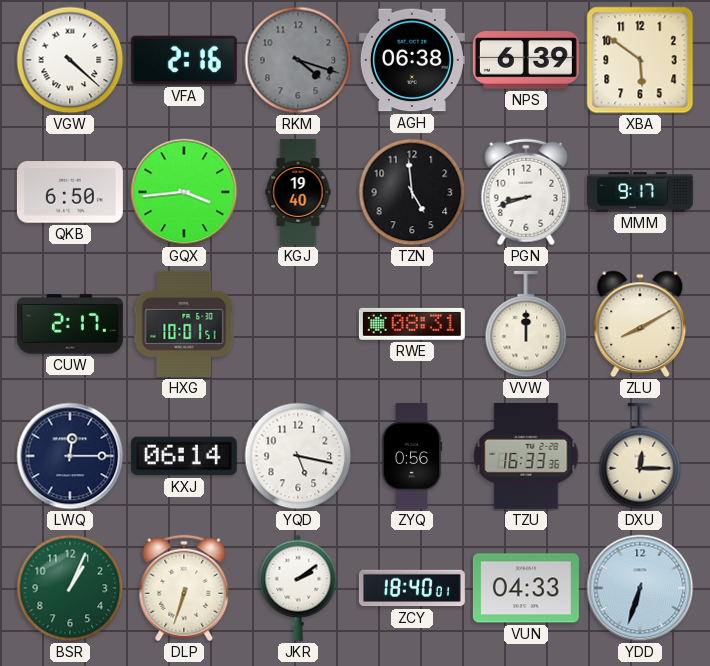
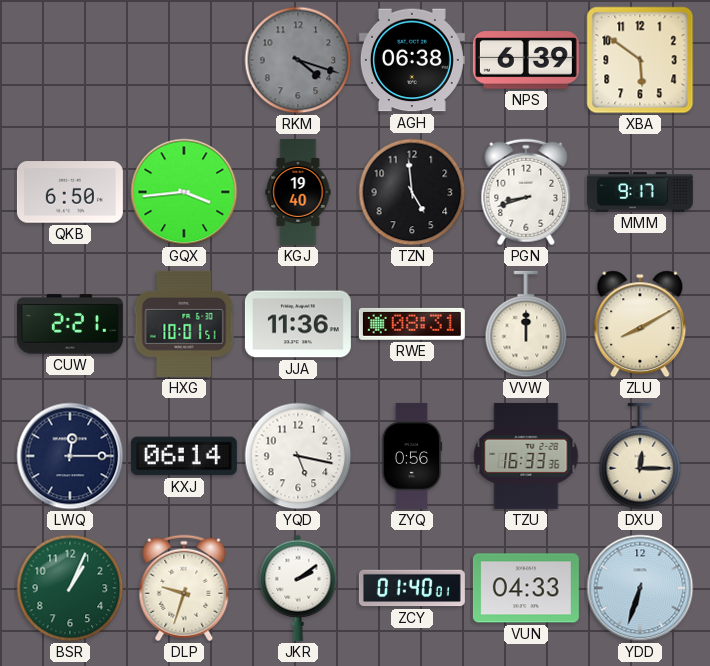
VGW: 4:22 -> none (70, 60)
VFA: 2:16 -> none (184, 60)
CUW: 2:17 -> 2:21 (70, 324)
JJA: none -> 11:36 (298, 324)
DLP: 6:33 -> 9:33 (184, 588)
ZCY: 18:40 -> 01:40 (412, 588)
